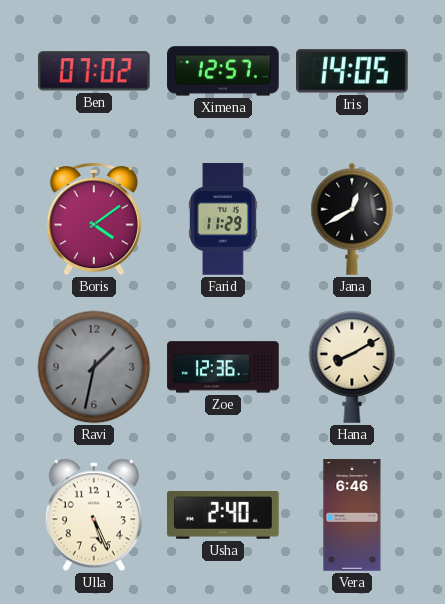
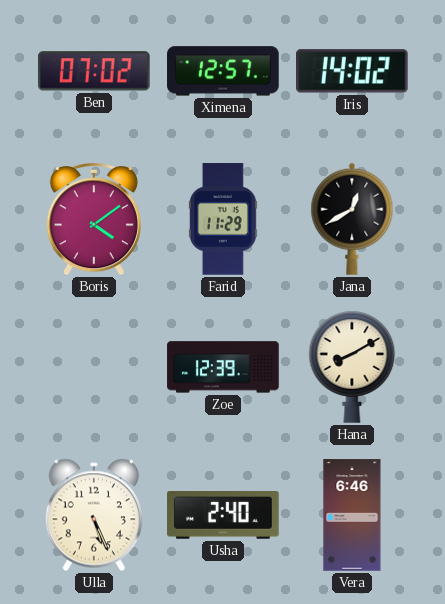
Iris: 14:05 -> 14:02 (353, 71)
Ravi: 1:32 -> none (94, 367)
Zoe: 12:36 -> 12:39 (223, 367)
